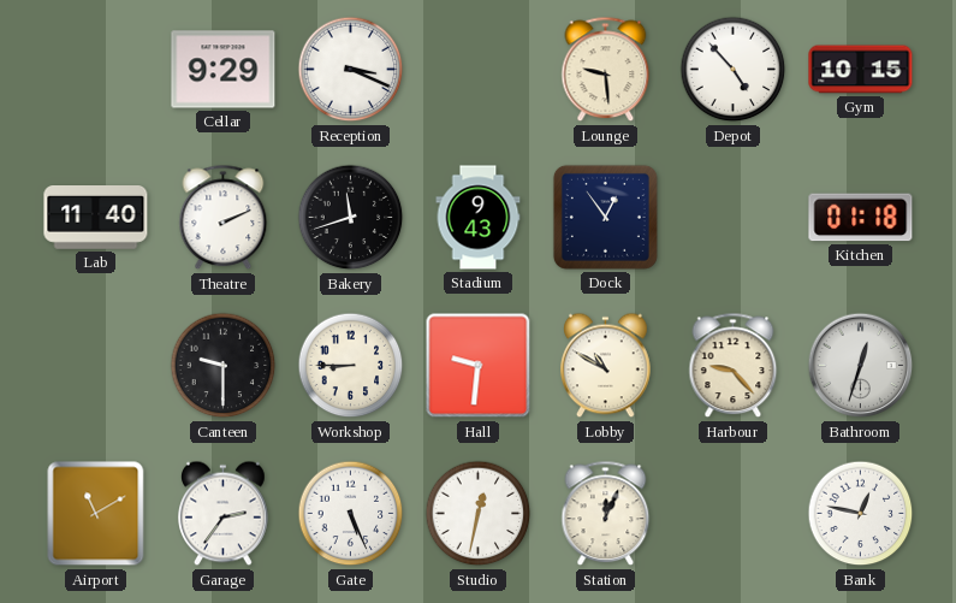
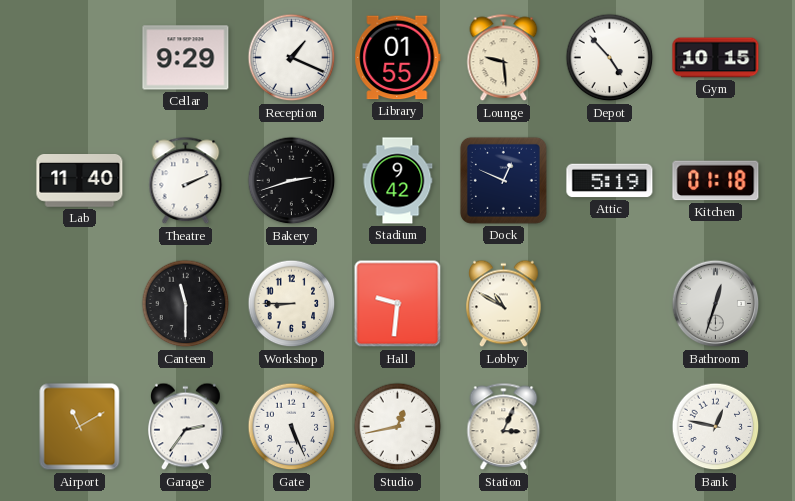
Reception: 3:19 -> 1:19 (292, 58)
Library: none -> 01:55 (398, 58)
Bakery: 11:42 -> 2:42 (292, 181)
Stadium: 9:43 -> 9:42 (398, 181)
Dock: 12:54 -> 12:49 (503, 180)
Attic: none -> 5:19 (610, 181)
Canteen: 9:30 -> 11:30 (186, 304)
Harbour: 9:23 -> none (734, 366)
Studio: 12:32 -> 12:43 (398, 427)
Station: 12:04 -> 3:04 (504, 427)
